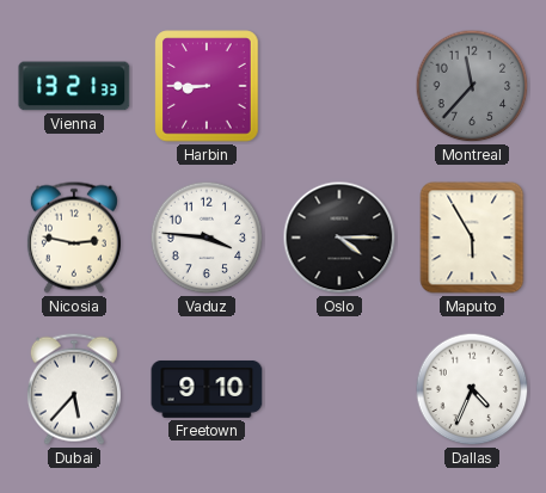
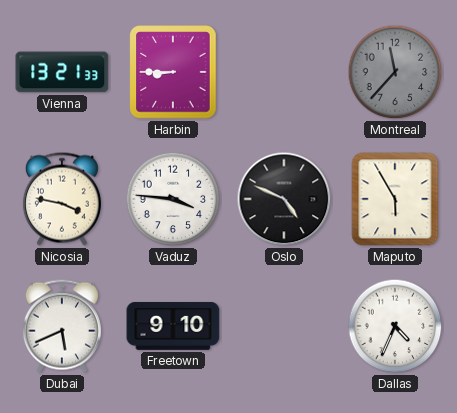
Nicosia: 2:47 -> 3:47 (62, 199)
Oslo: 4:15 -> 4:49 (284, 199)
Dubai: 5:37 -> 5:41 (62, 326)
